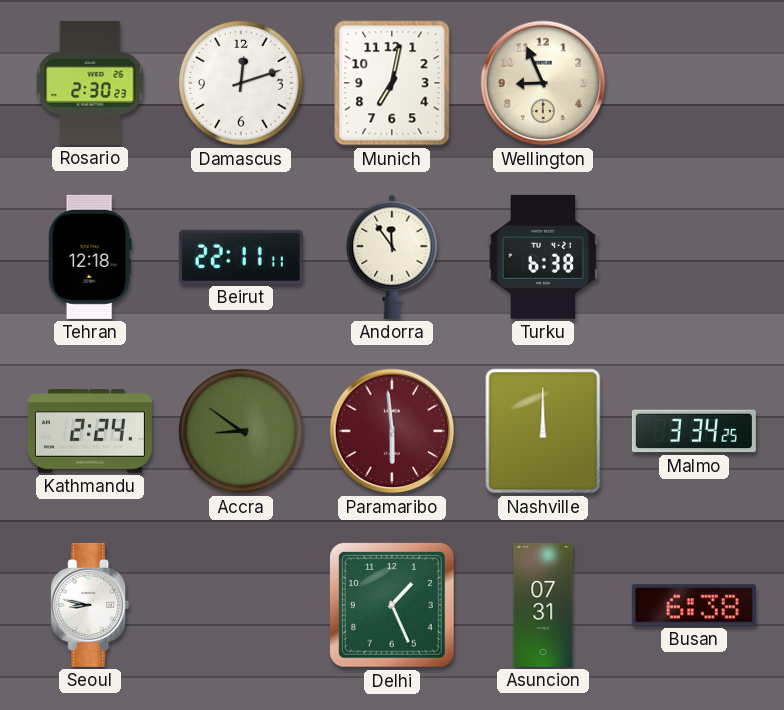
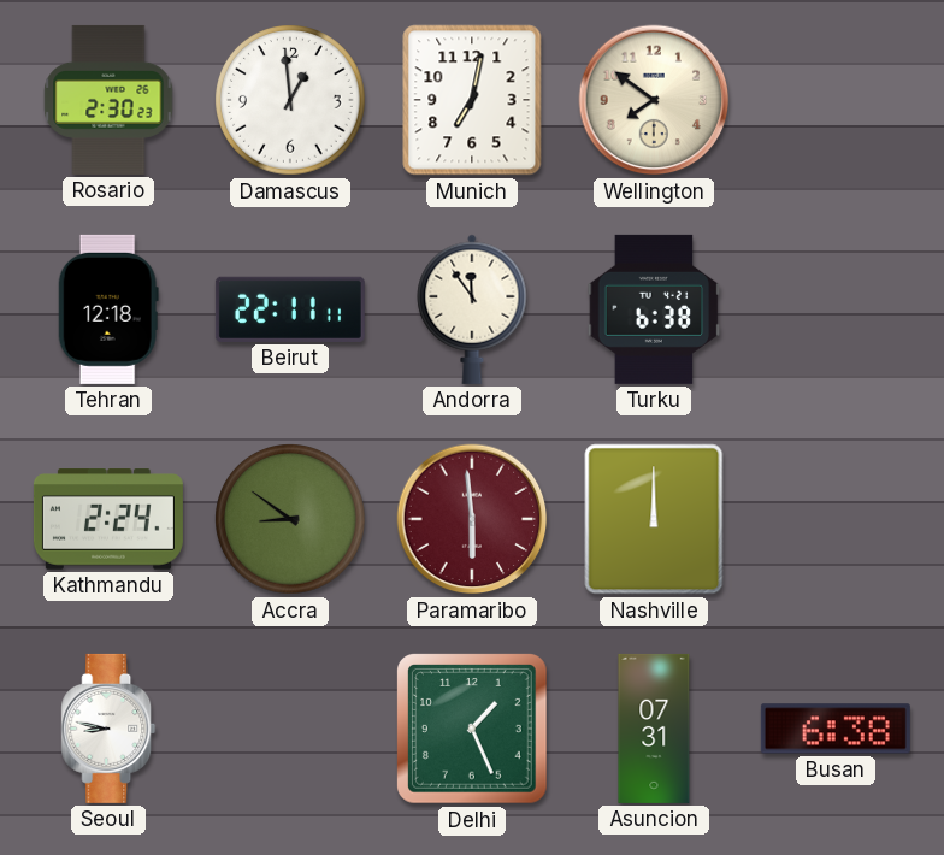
Damascus: 12:12 -> 12:59 (290, 100)
Wellington: 8:56 -> 7:51 (654, 100)
Malmo: 3:34 -> none (694, 431)
